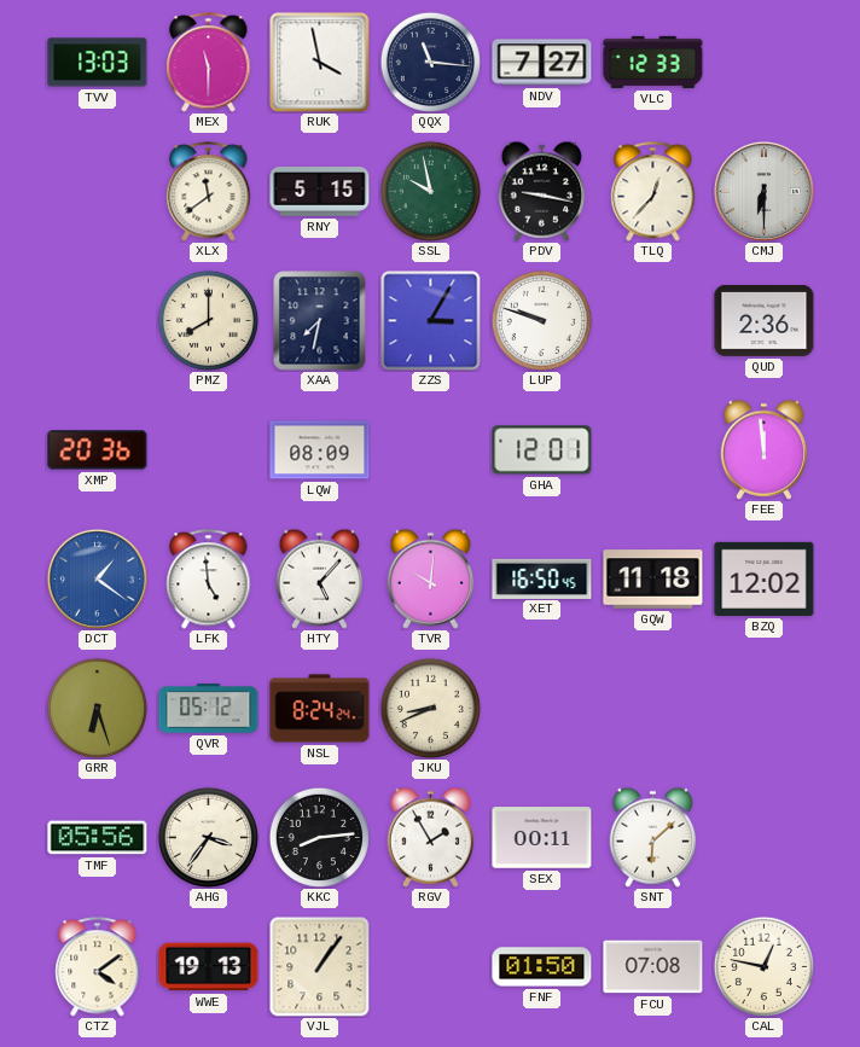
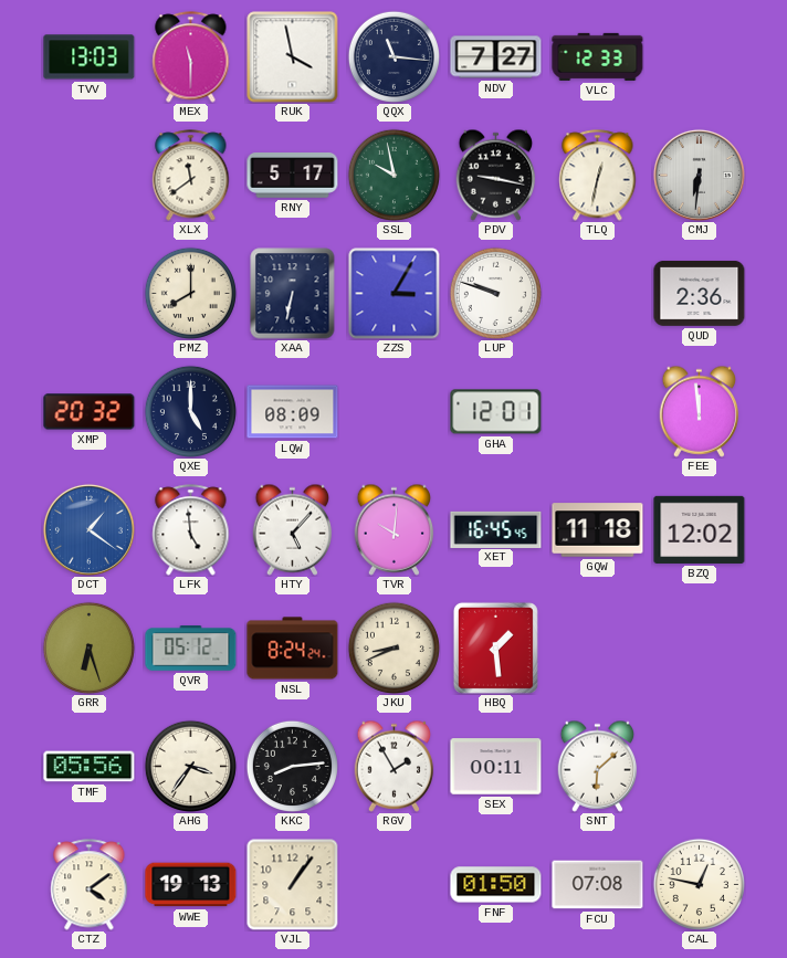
RNY: 5:15 -> 5:17 (293, 176)
TLQ: 12:37 -> 12:32 (598, 176)
CMJ: 6:30 -> 6:31 (699, 175)
XAA: 7:32 -> 6:32 (293, 294)
XMP: 20:36 -> 20:32 (90, 412)
QXE: none -> 5:00 (190, 411)
XET: 16:50 -> 16:45 (496, 529)
HBQ: none -> 1:29 (495, 648)
